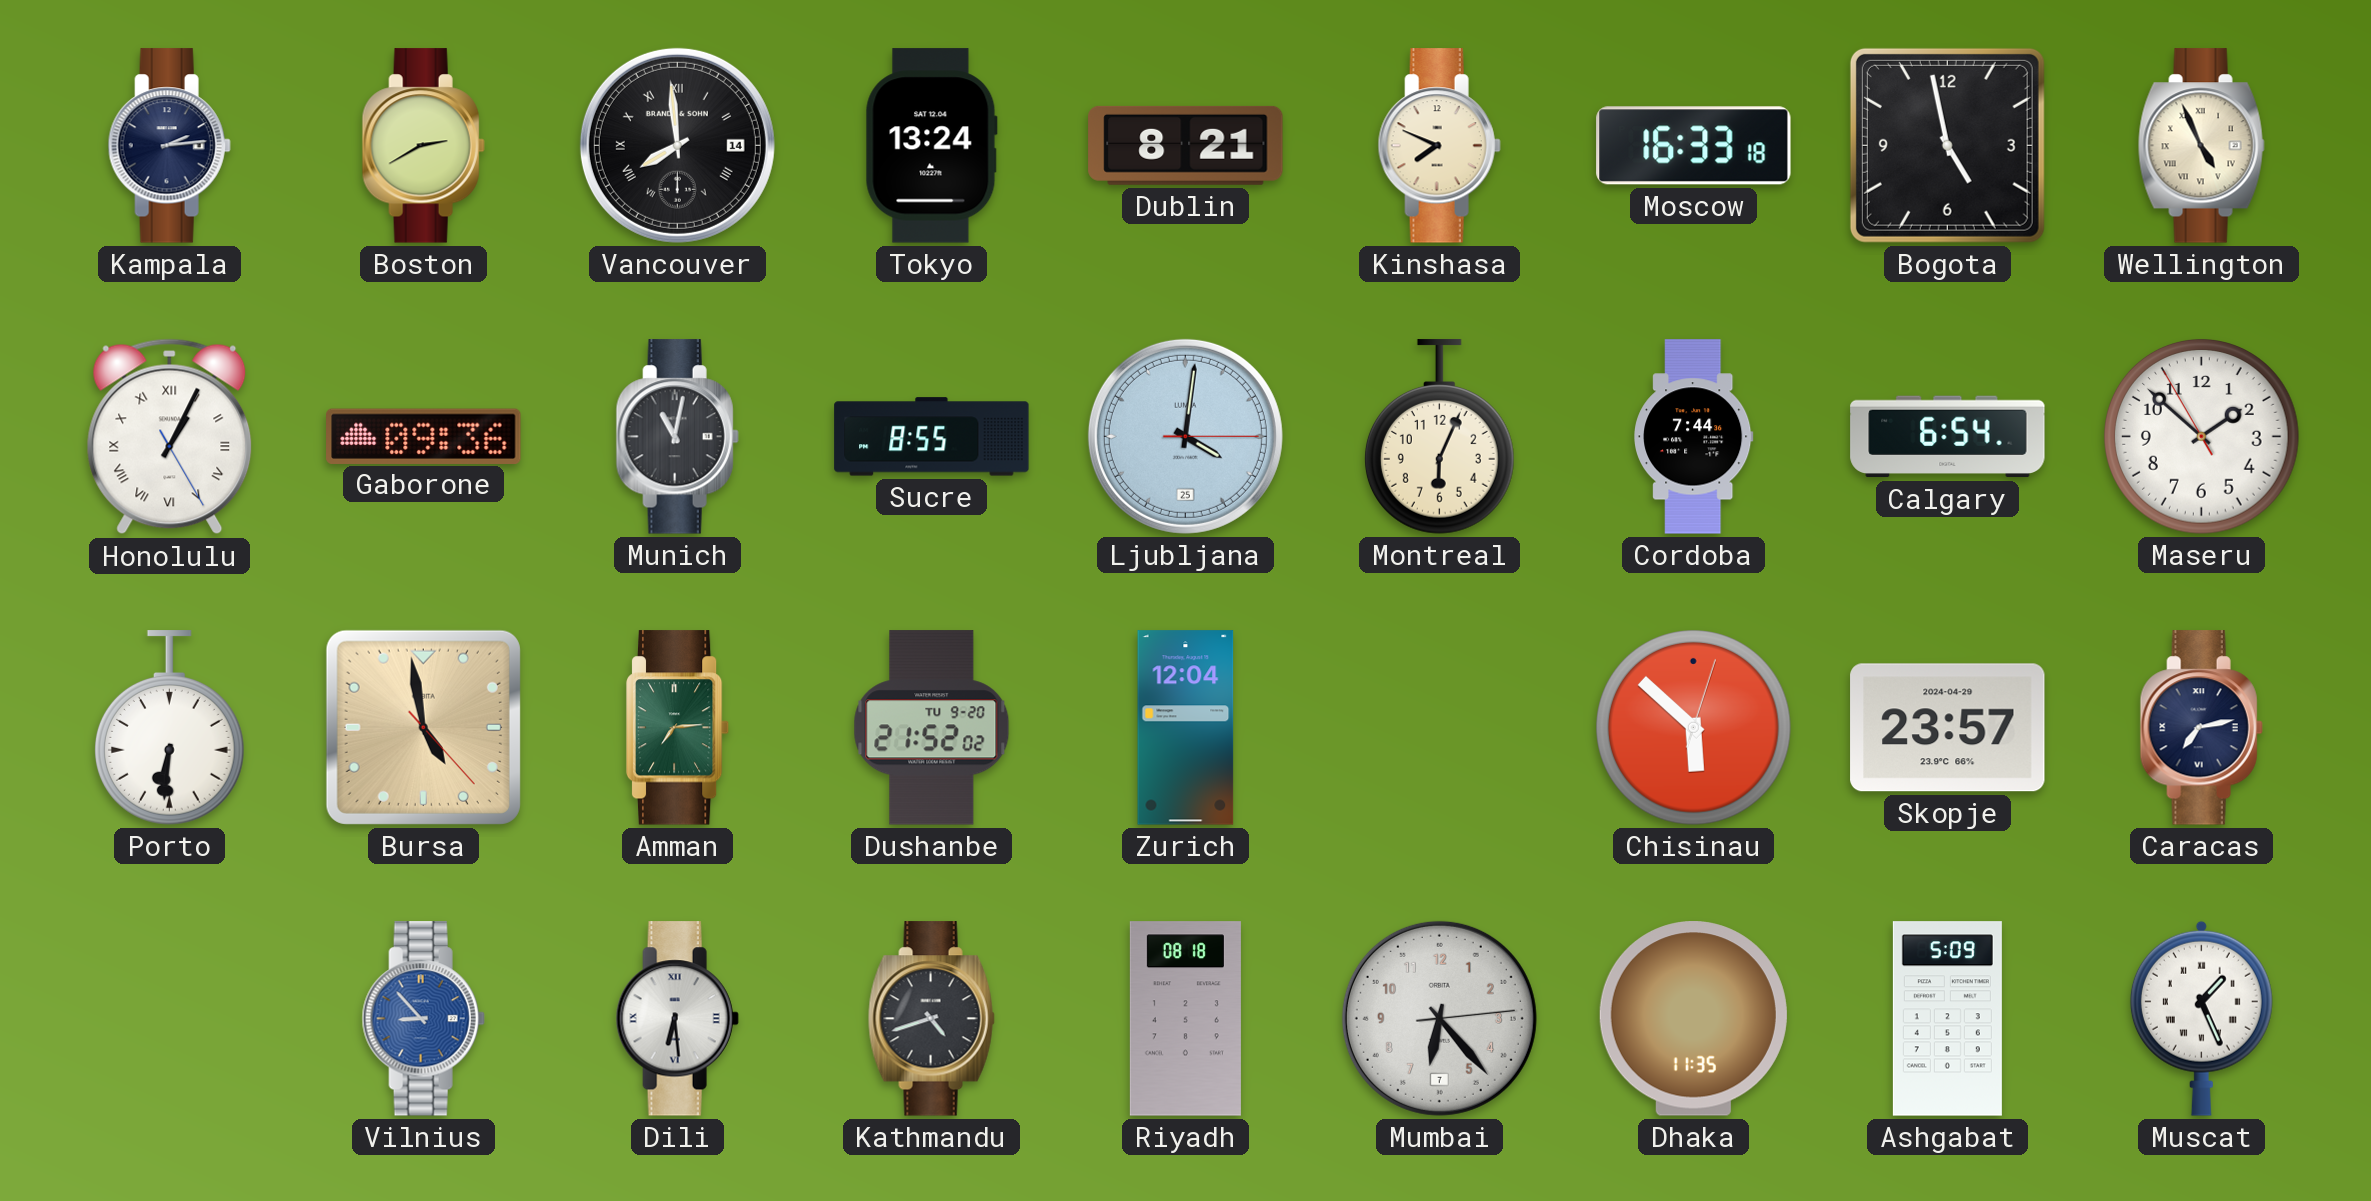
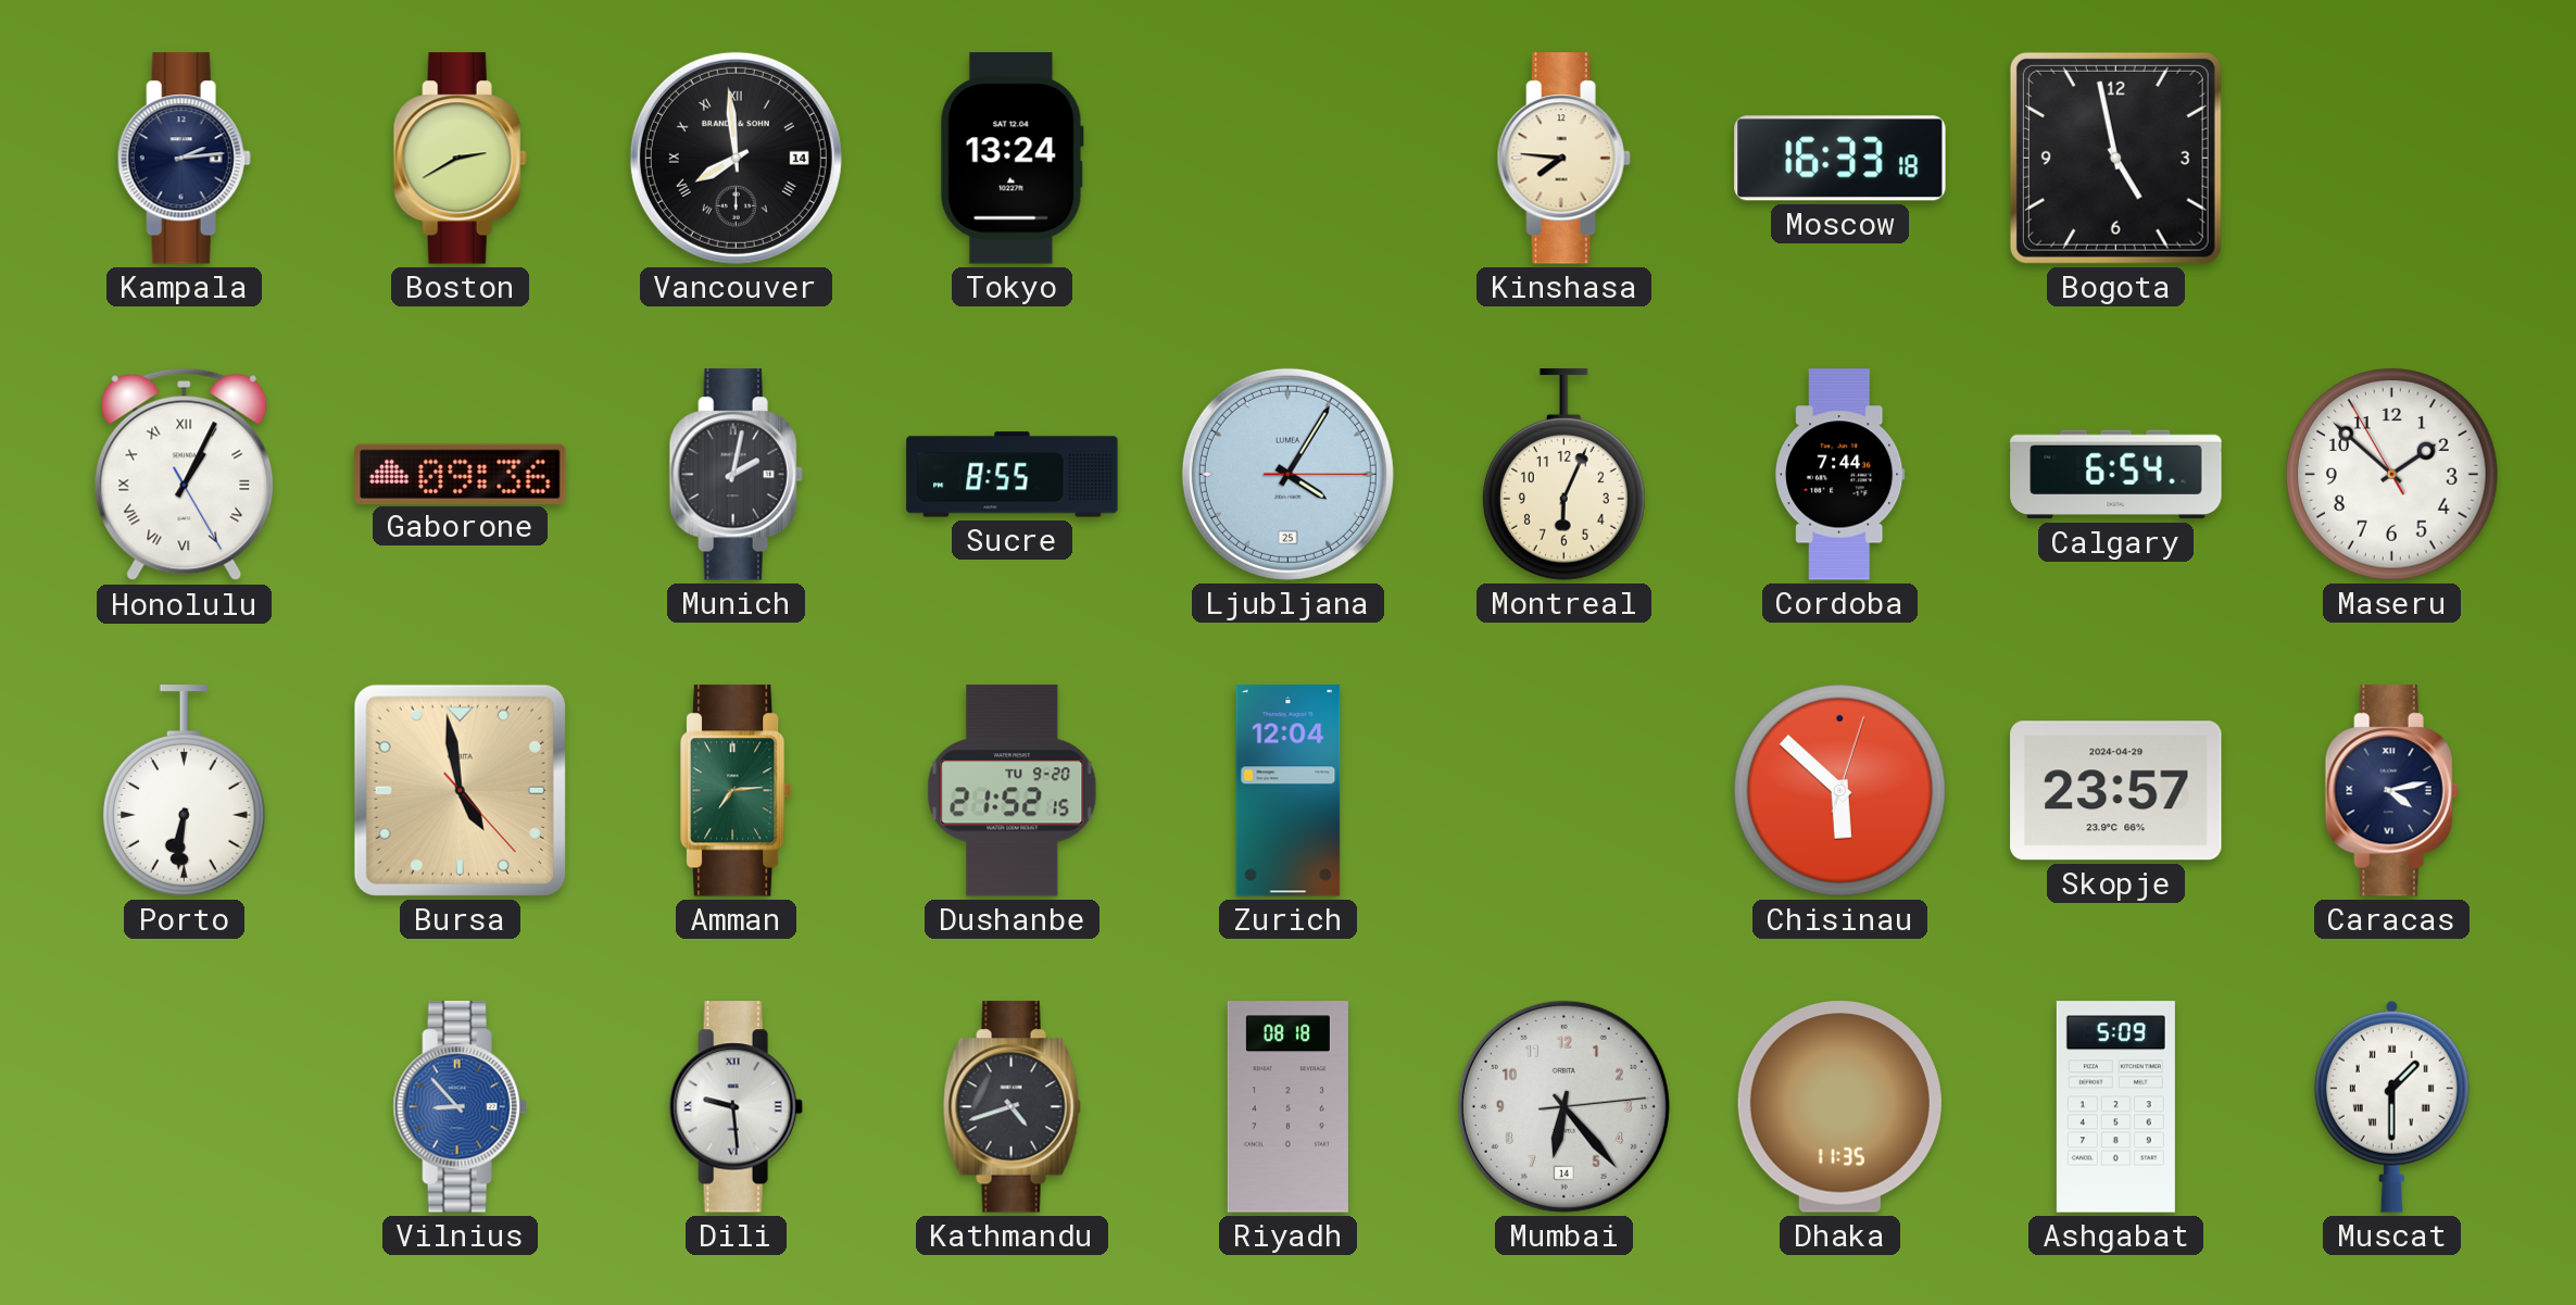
Dublin: 8:21 -> none (1186, 145)
Kinshasa: 7:49 -> 7:46 (1563, 159)
Wellington: 4:56 -> none (2201, 146)
Munich: 11:02 -> 2:02 (736, 475)
Ljubljana: 4:01 -> 4:05 (1287, 474)
Dushanbe: 21:52:02 -> 21:52:15 (1013, 791)
Caracas: 7:13 -> 4:13 (2391, 791)
Dili: 6:29 -> 9:29 (736, 1107)
Mumbai date: 7 -> 14 (1563, 1106)
Muscat: 1:26 -> 1:30 (2391, 1106)
